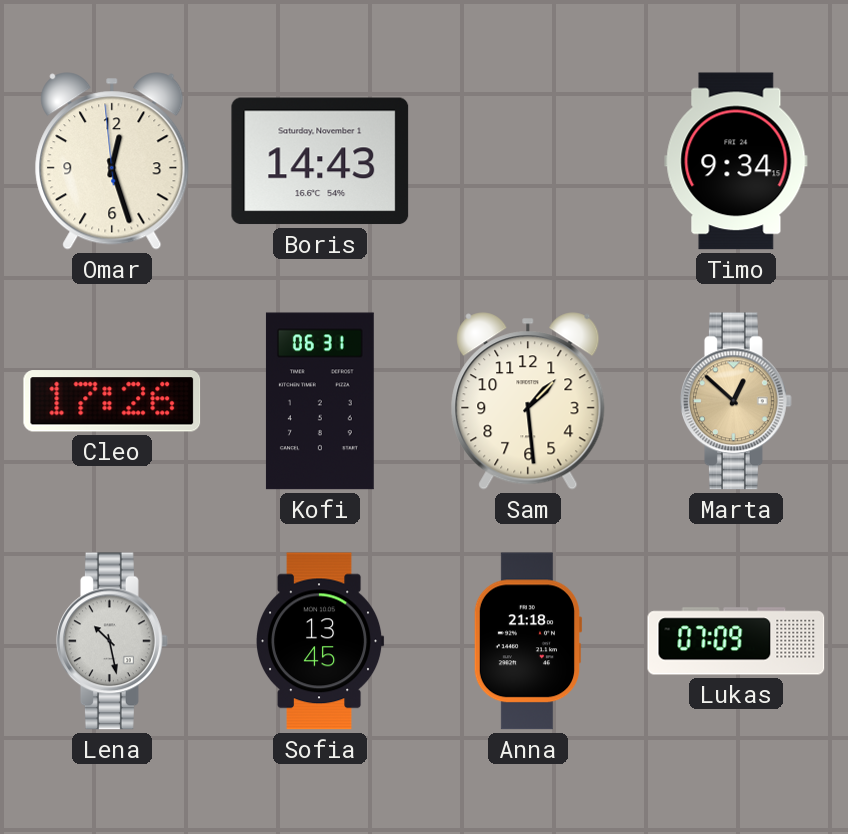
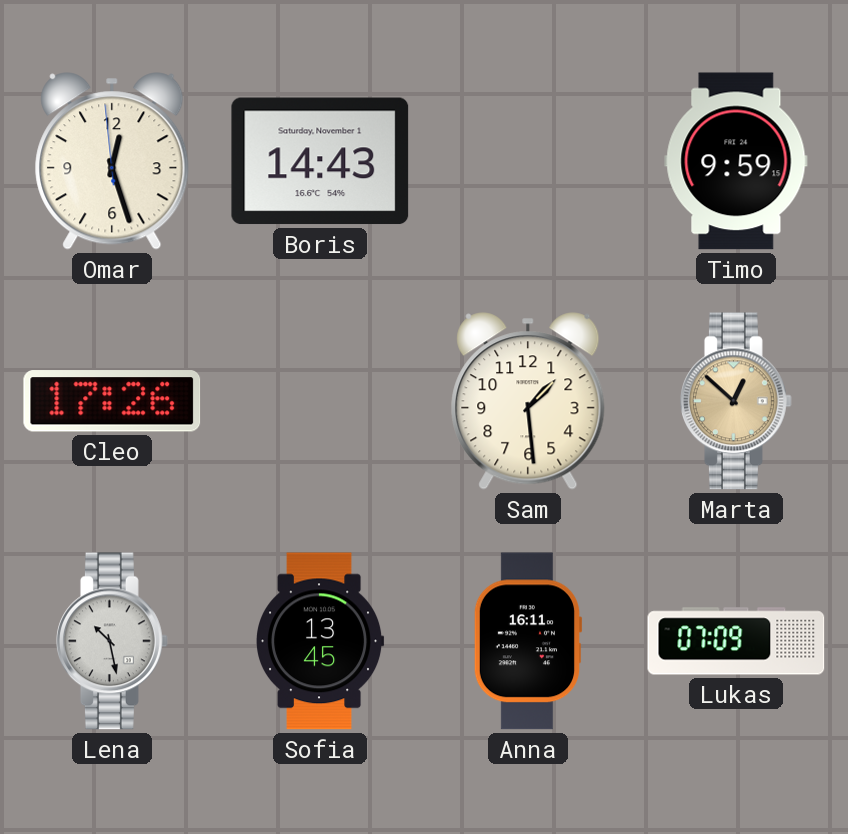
Timo: 9:34 -> 9:59 (736, 161)
Kofi: 06:31 -> none (320, 401)
Anna: 21:18 -> 16:11 (528, 641)
